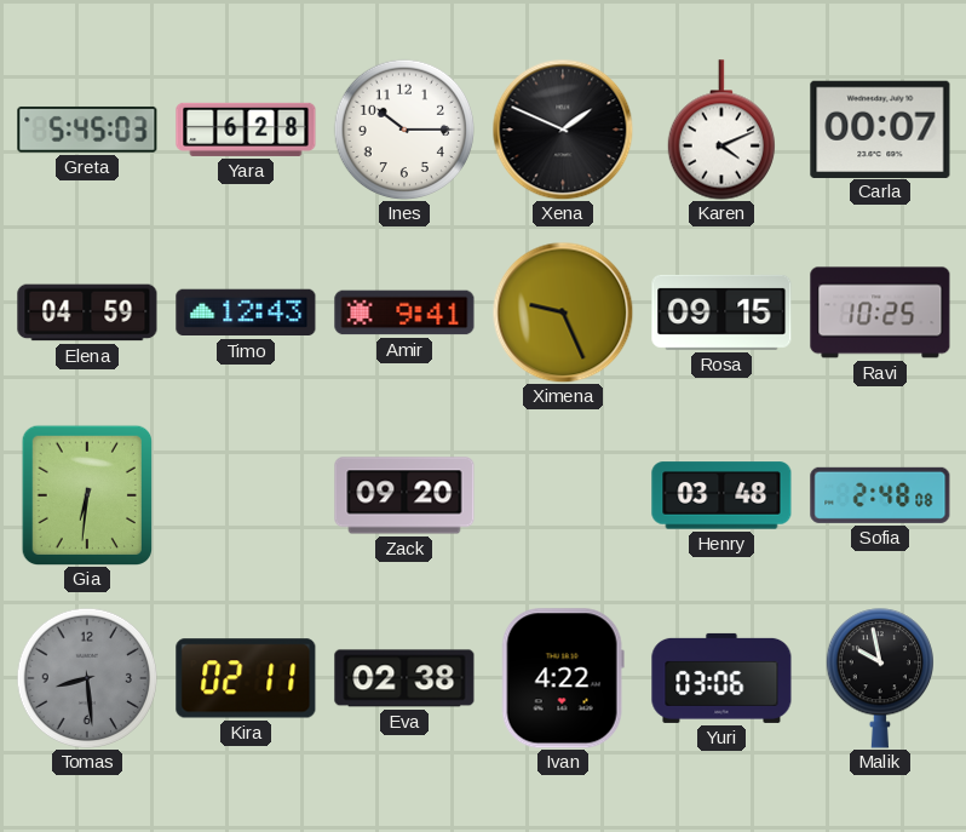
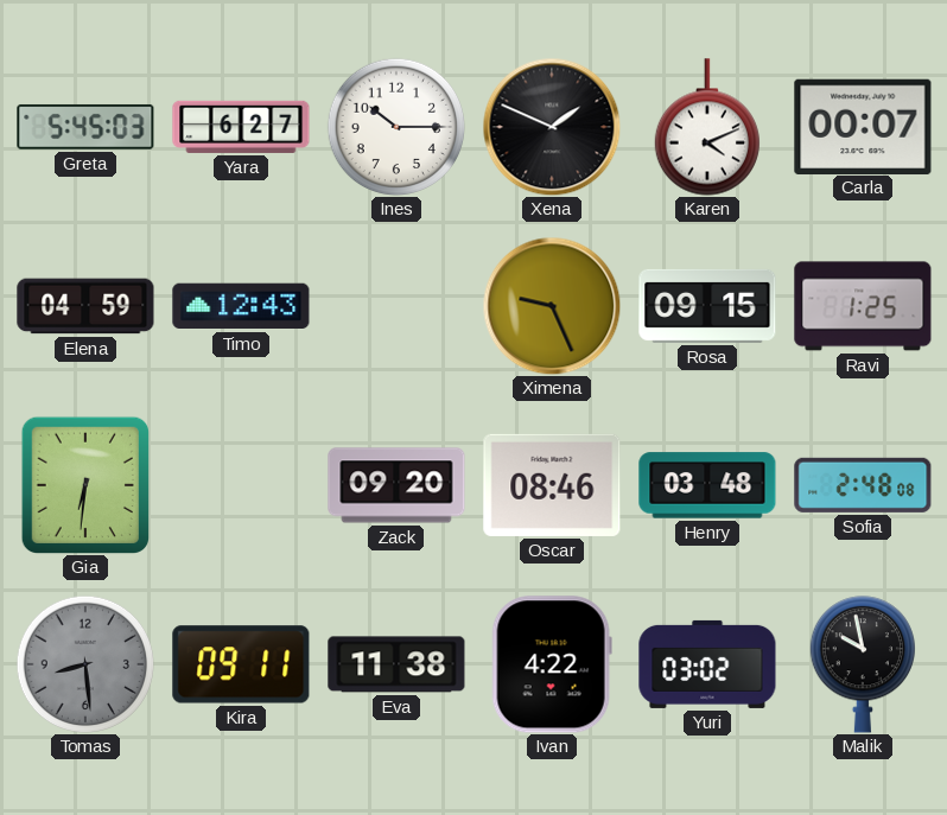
Yara: 6:28 -> 6:27 (241, 127)
Amir: 9:41 -> none (404, 312)
Ravi: 10:25 -> 1:25 (863, 306)
Oscar: none -> 08:46 (552, 485)
Kira: 02:11 -> 09:11 (241, 664)
Eva: 02:38 -> 11:38 (396, 664)
Yuri: 03:06 -> 03:02 (707, 664)
